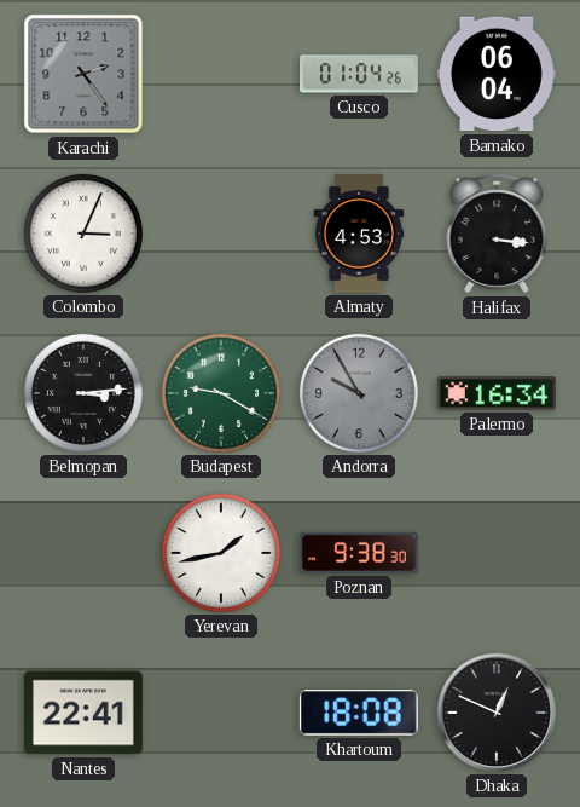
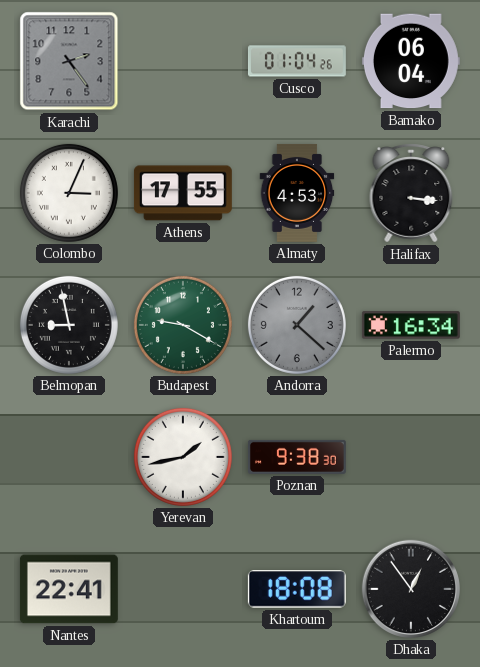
Athens: none -> 17:55 (183, 193)
Belmopan: 3:14 -> 8:58 (69, 325)
Andorra: 9:55 -> 1:22 (297, 325)
Dhaka: 12:49 -> 12:54 (411, 589)
